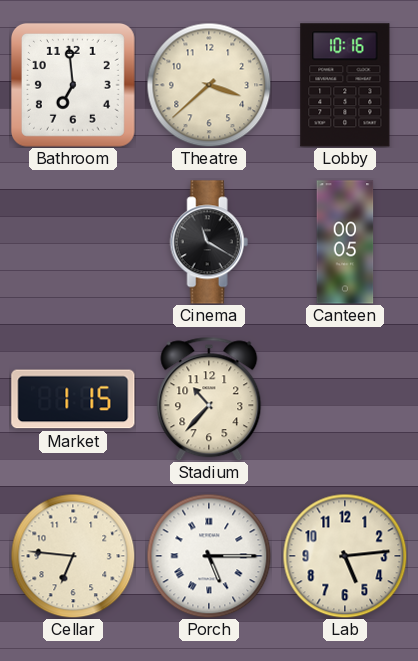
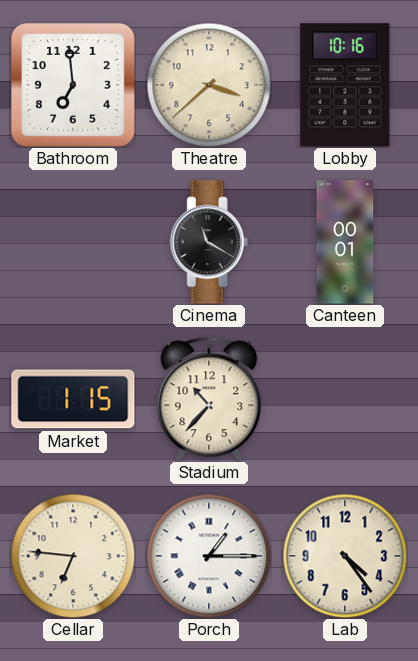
Canteen: 00:05 -> 00:01 (345, 242)
Porch: 5:15 -> 1:15 (209, 556)
Lab: 5:14 -> 4:24 (345, 556)
